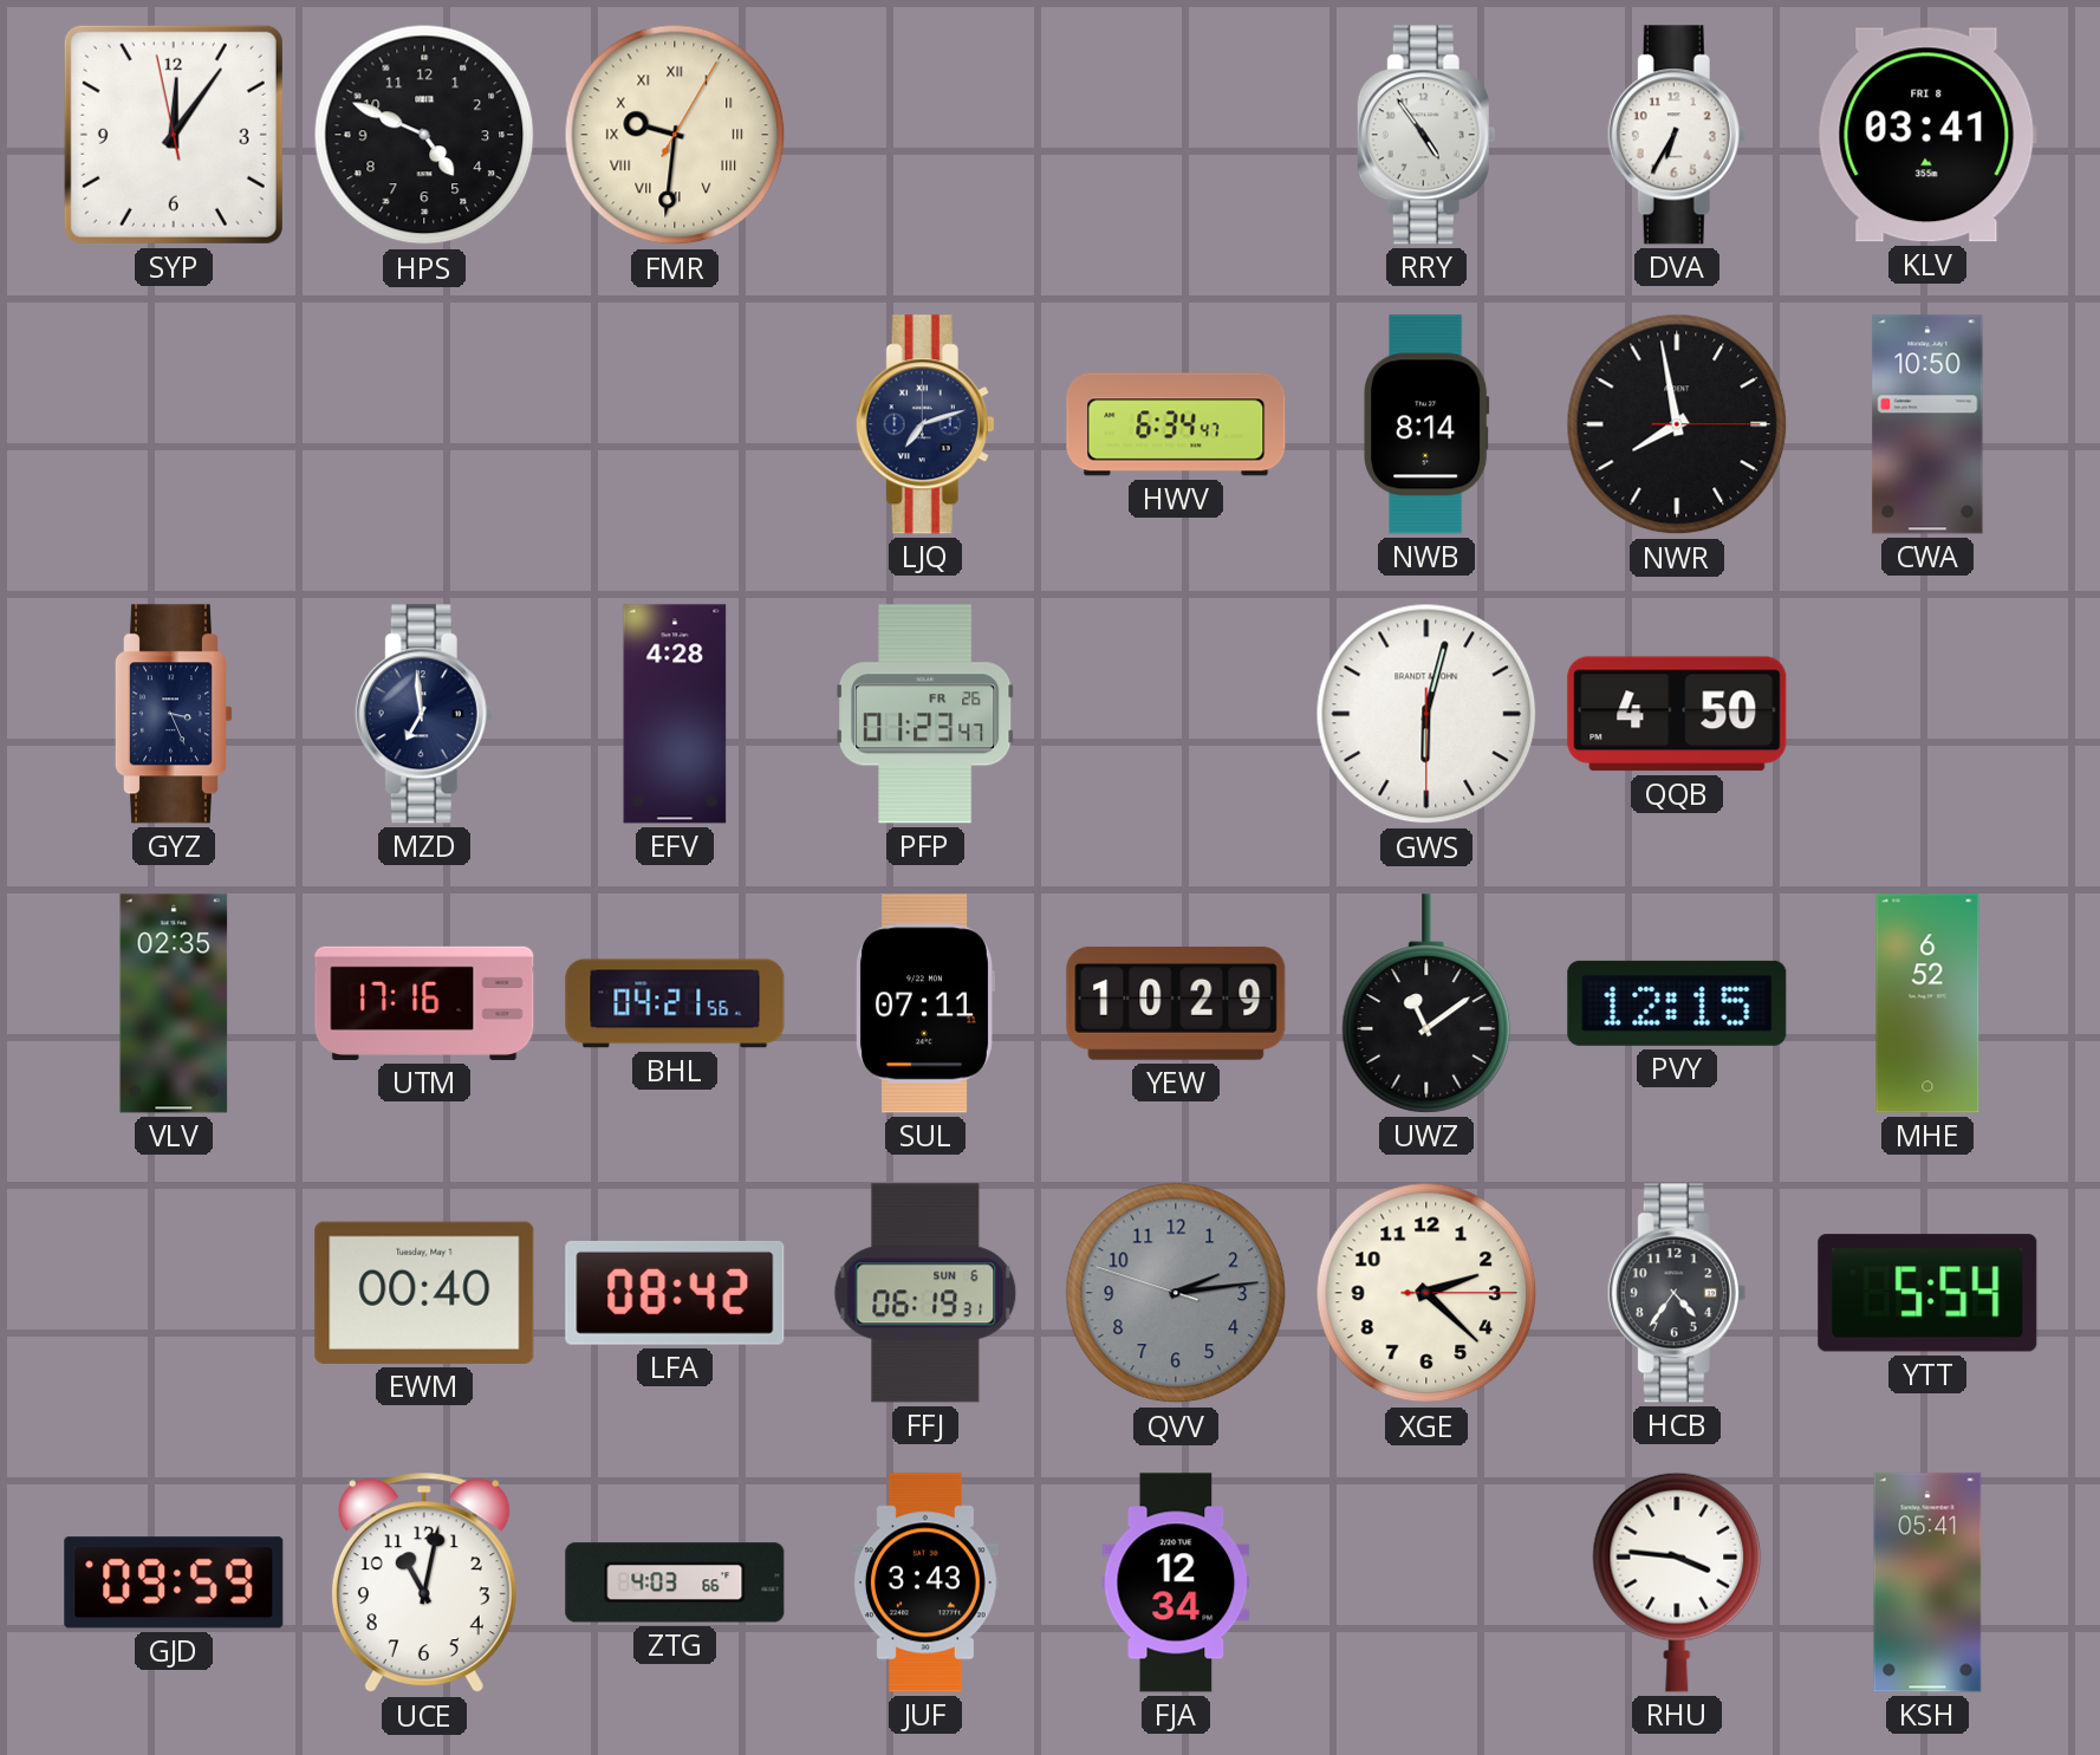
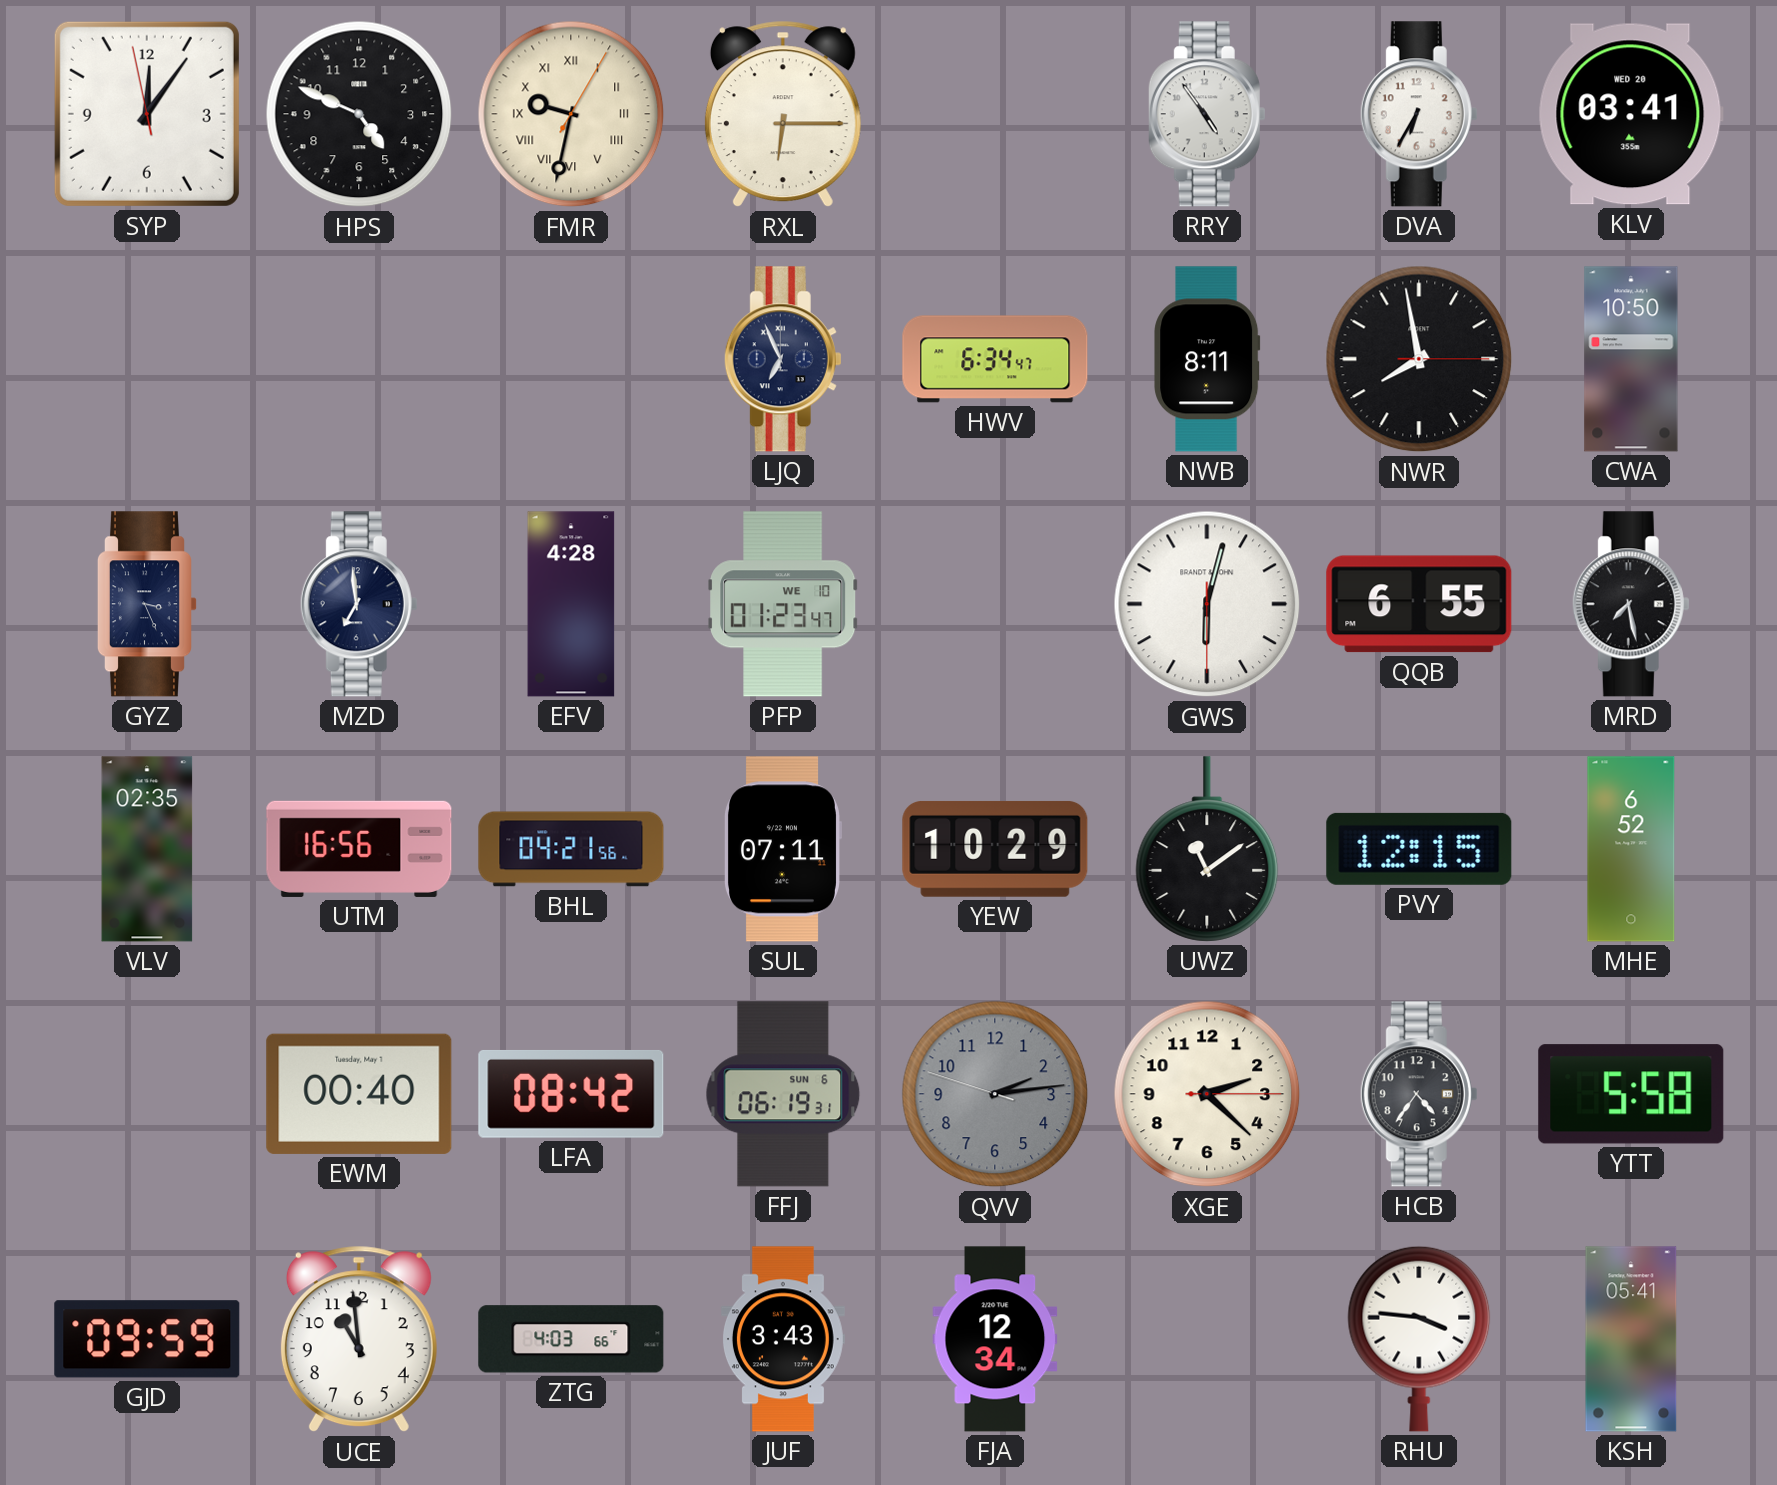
FMR: 9:31 -> 9:32 (571, 114)
RXL: none -> 6:15 (783, 114)
KLV date: FRI 8 -> WED 20 (1631, 114)
LJQ: 7:12 -> 6:56 (783, 359)
NWB: 8:14 -> 8:11 (1207, 359)
PFP date: FR 26 -> WE 10 (783, 604)
QQB: 4:50 -> 6:55 (1419, 604)
MRD: none -> 7:28 (1631, 604)
UTM: 17:16 -> 16:56 (359, 849)
YTT: 5:54 -> 5:58 (1631, 1094)
UCE: 11:02 -> 10:59 (359, 1339)
